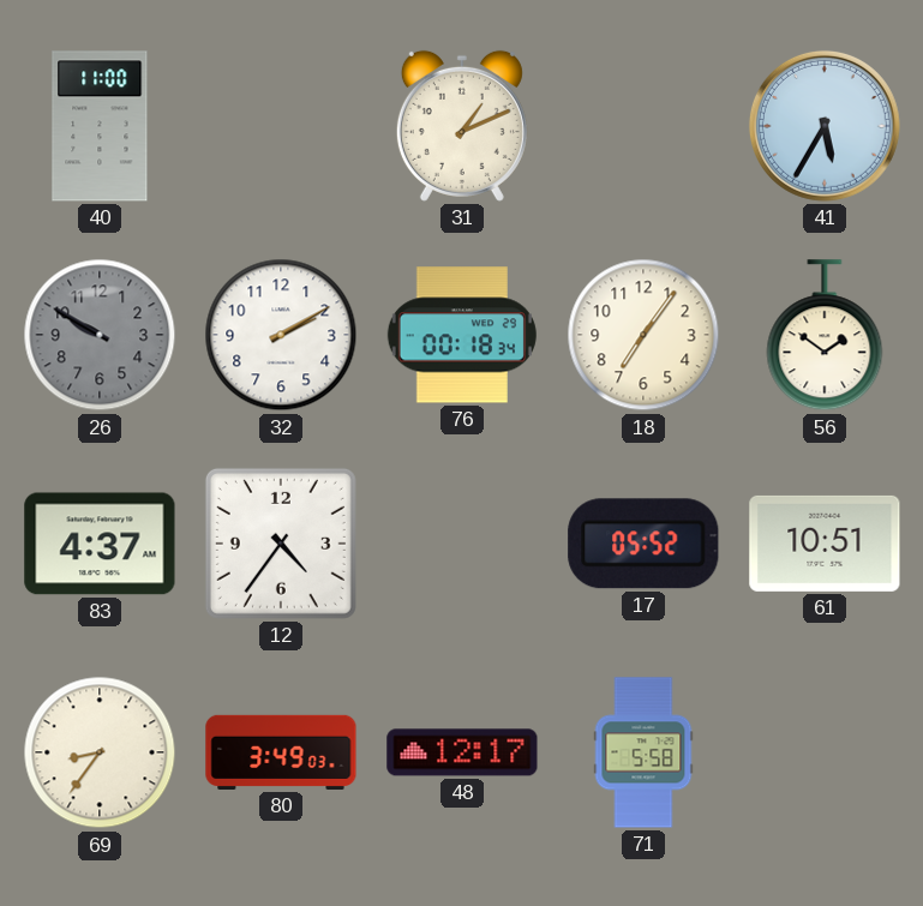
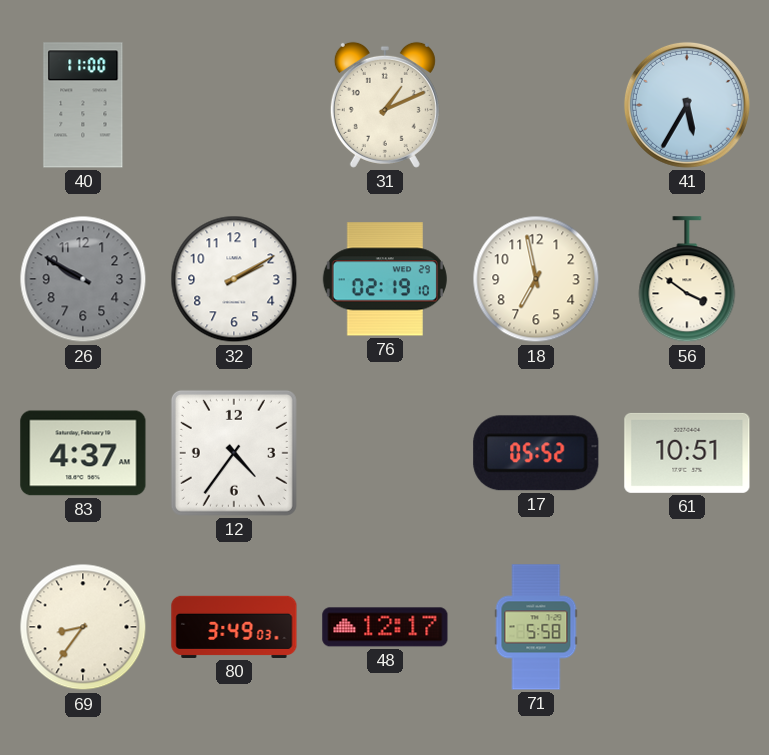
76: 00:18 -> 02:19 (385, 279)
18: 7:06 -> 6:58 (536, 279)
56: 1:51 -> 3:51 (687, 280)
